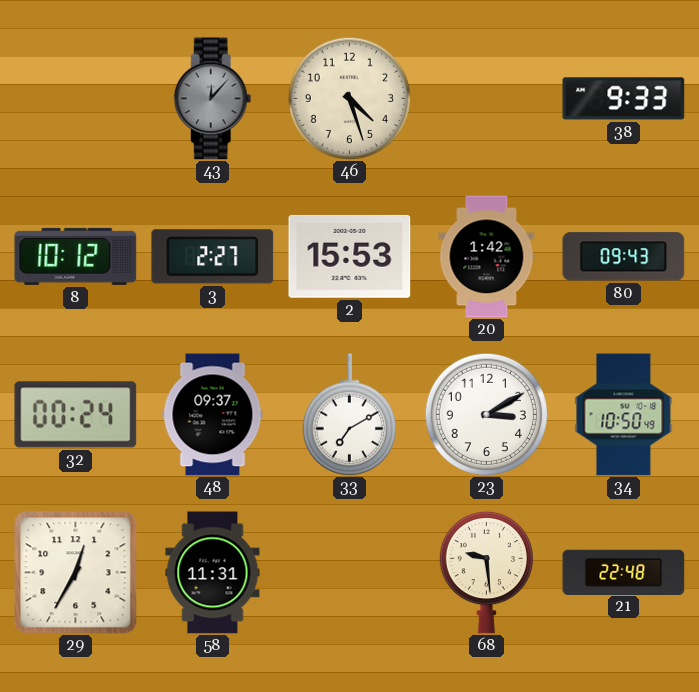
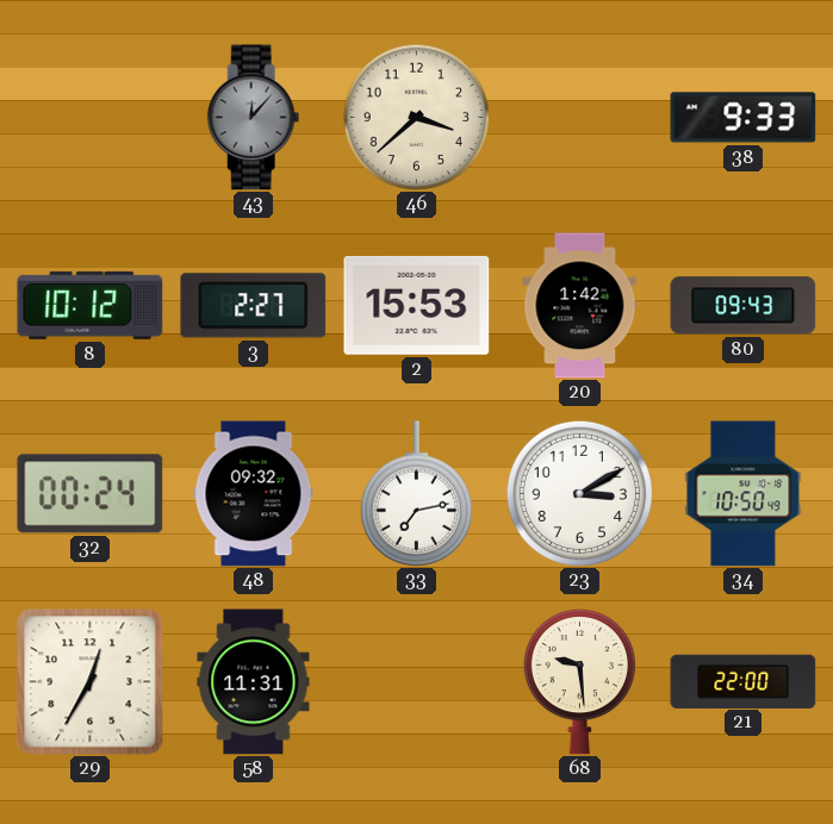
46: 4:27 -> 3:38 (416, 117)
48: 09:37 -> 09:32 (254, 494)
33: 7:10 -> 7:13 (416, 494)
21: 22:48 -> 22:00 (744, 681)
